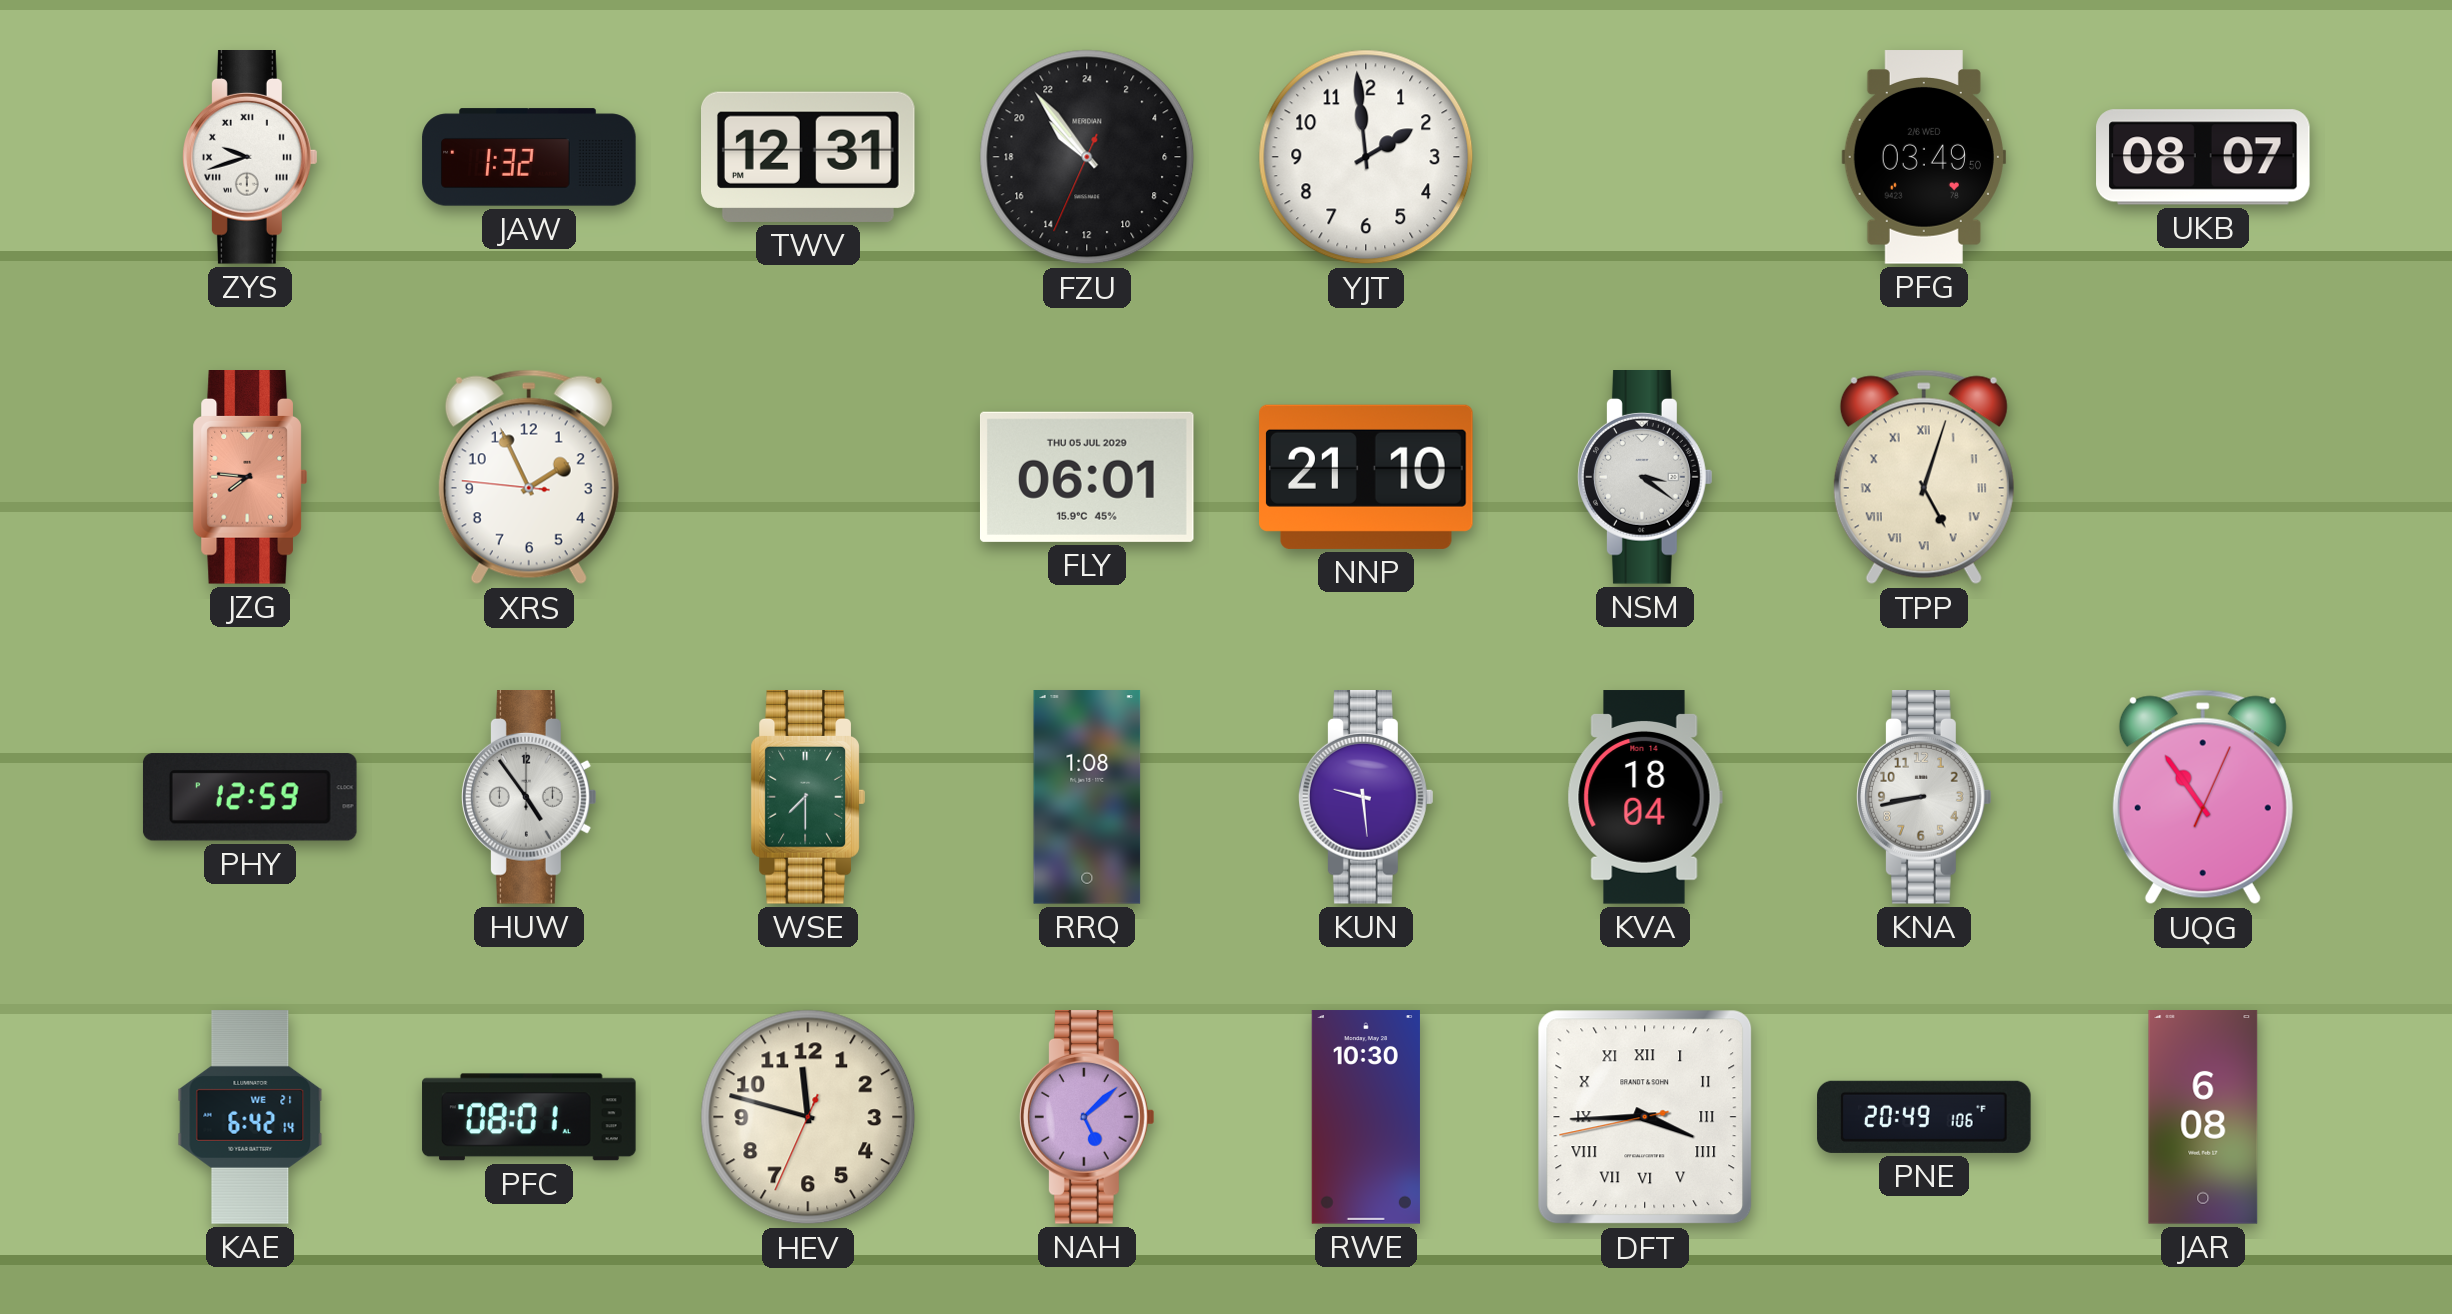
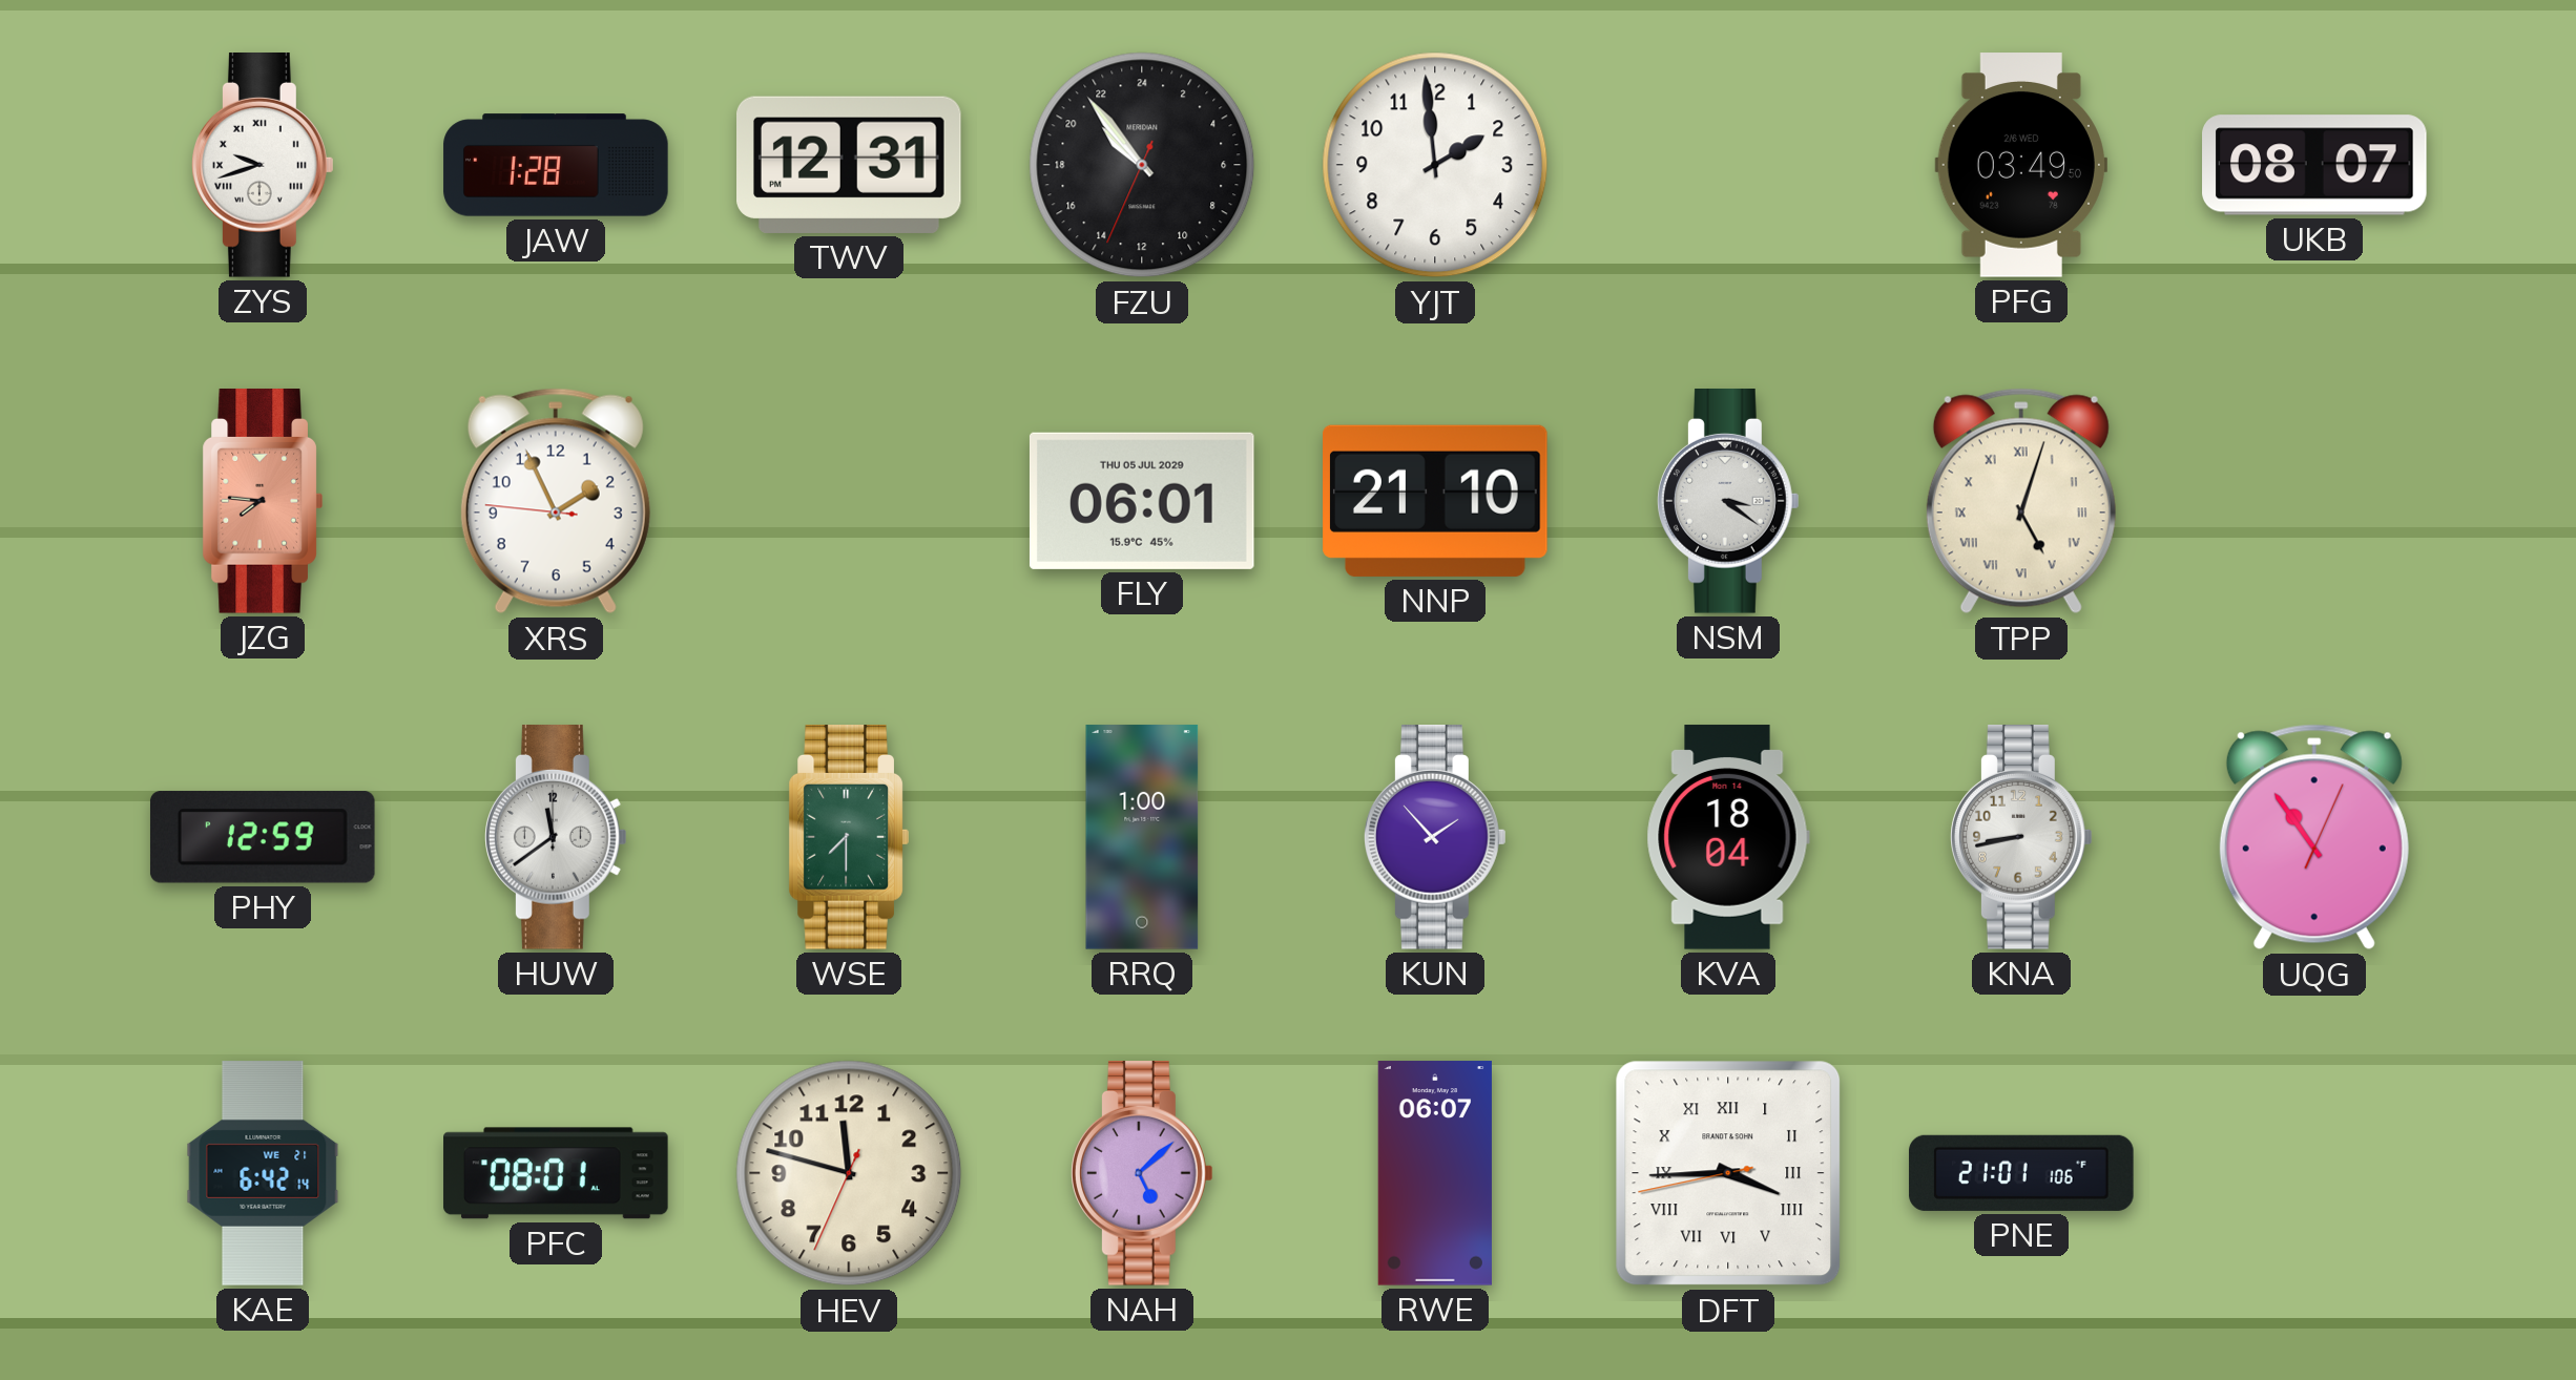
JAW: 1:32 -> 1:28 (556, 165)
HUW: 4:54 -> 11:39 (557, 838)
RRQ: 1:08 -> 1:00 (1142, 837)
KUN: 9:29 -> 1:53 (1436, 838)
RWE: 10:30 -> 06:07 (1435, 1173)
PNE: 20:49 -> 21:01 (2021, 1173)
JAR: 6:08 -> none (2203, 1117)
